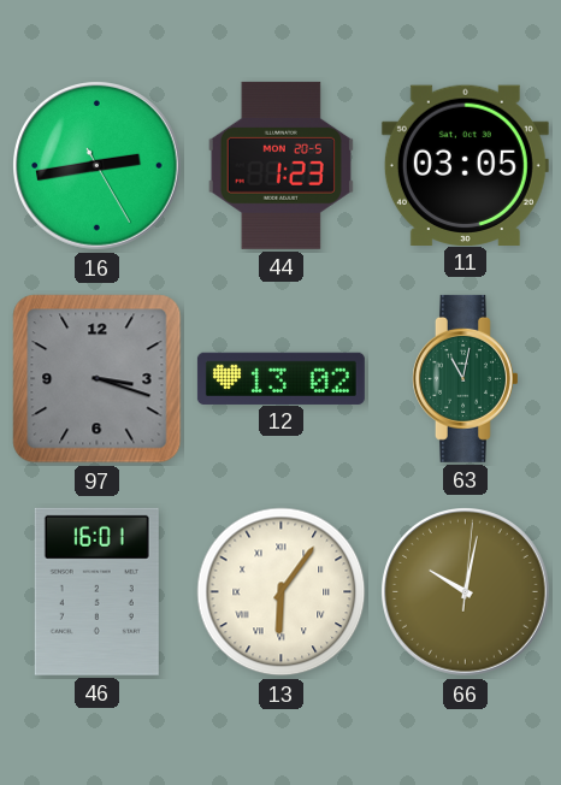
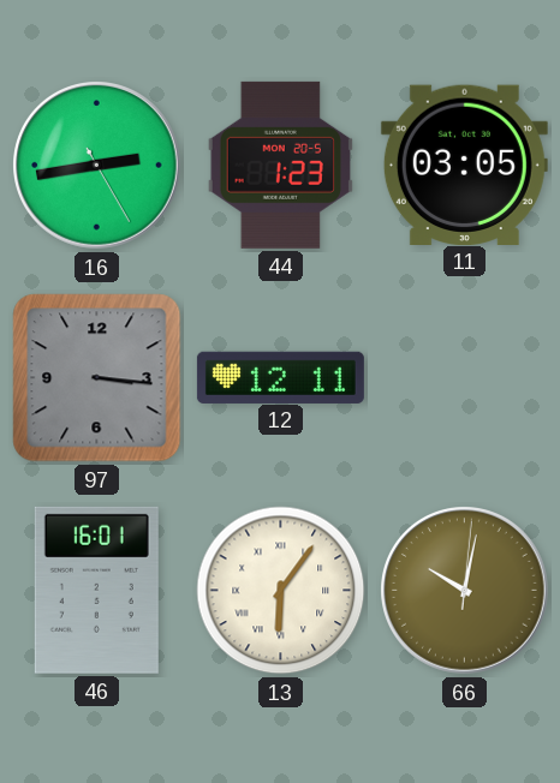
97: 3:18 -> 3:16 (97, 378)
12: 13:02 -> 12:11 (280, 377)
63: 11:02 -> none (466, 378)
